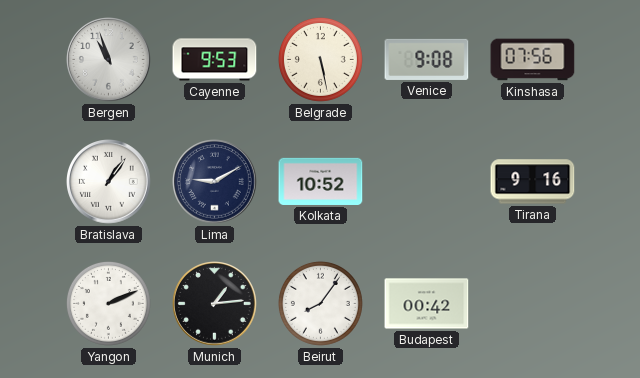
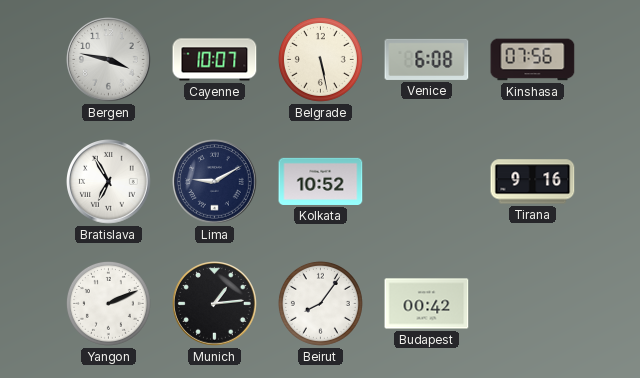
Bergen: 10:57 -> 3:47 (109, 60)
Cayenne: 9:53 -> 10:07 (215, 60)
Venice: 9:08 -> 6:08 (427, 59)
Bratislava: 1:06 -> 6:55 (109, 182)
